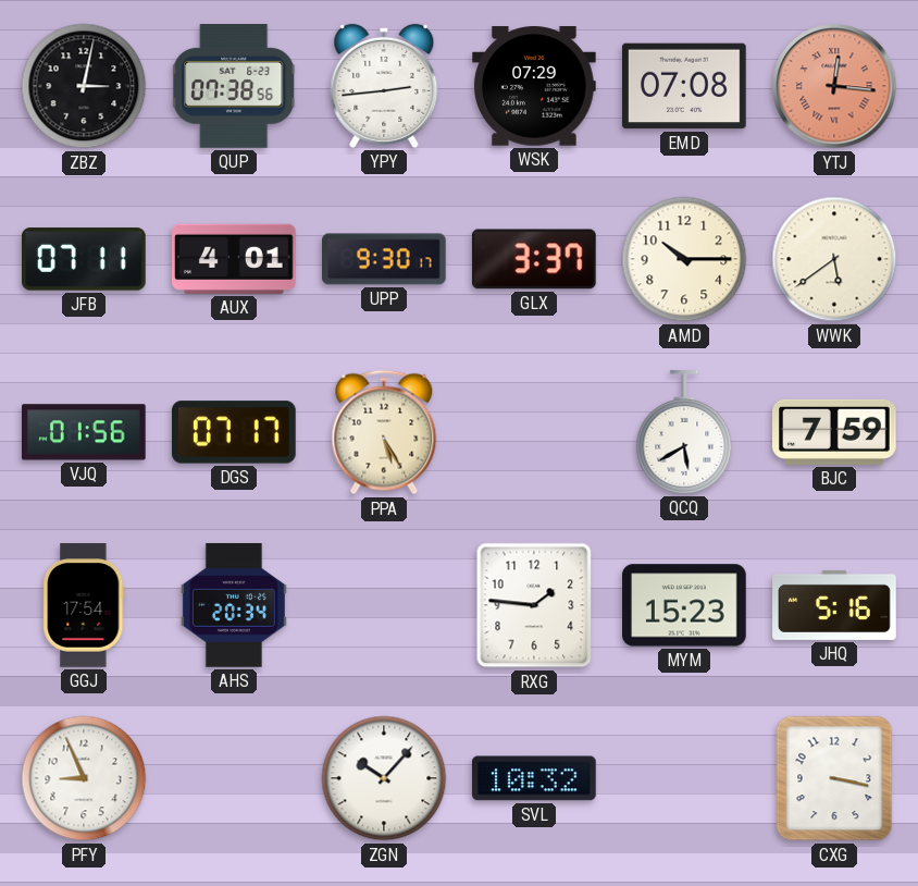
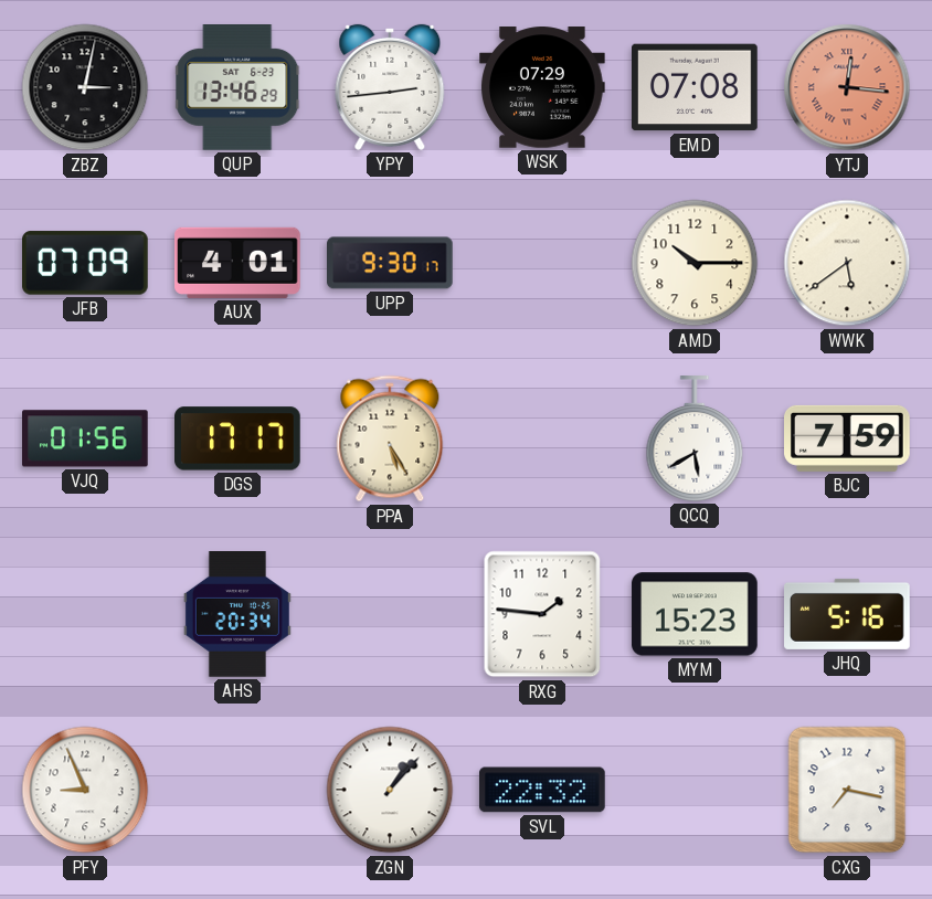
QUP: 07:38 -> 13:46 (239, 88)
JFB: 07:11 -> 07:09 (86, 263)
GLX: 3:37 -> none (534, 259)
DGS: 07:17 -> 17:17 (239, 438)
GGJ: 17:54 -> none (84, 605)
ZGN: 10:07 -> 1:07 (390, 790)
SVL: 10:32 -> 22:32 (543, 790)
CXG: 3:17 -> 7:17 (847, 790)
